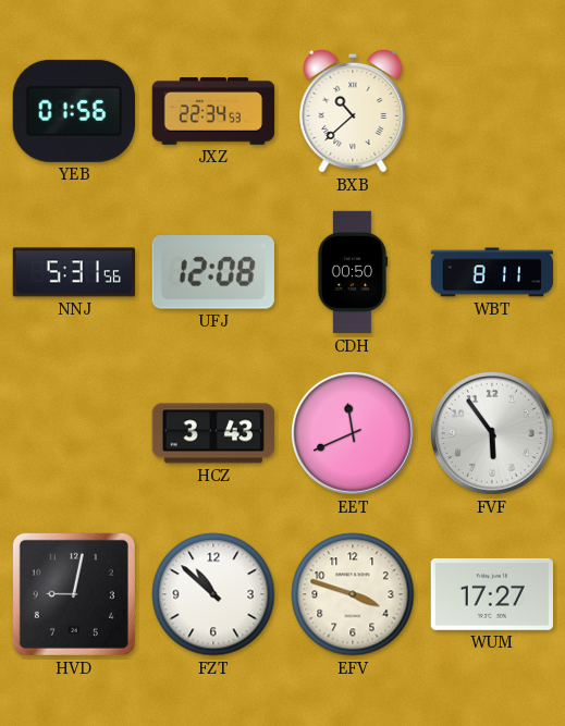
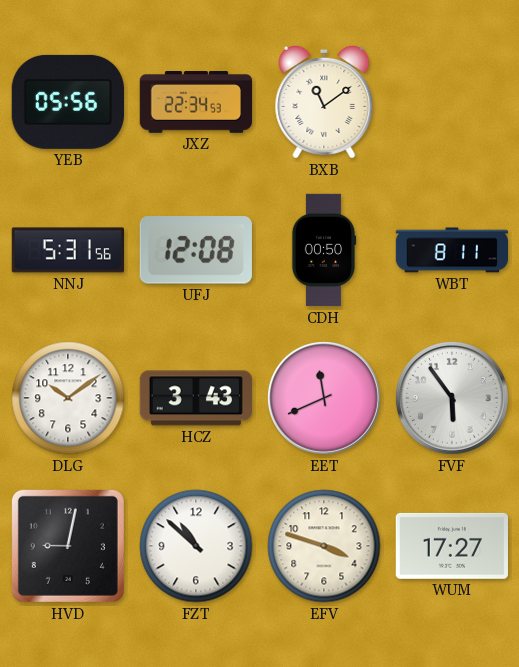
YEB: 01:56 -> 05:56 (68, 102)
BXB: 10:38 -> 11:09 (324, 102)
DLG: none -> 10:09 (68, 398)
